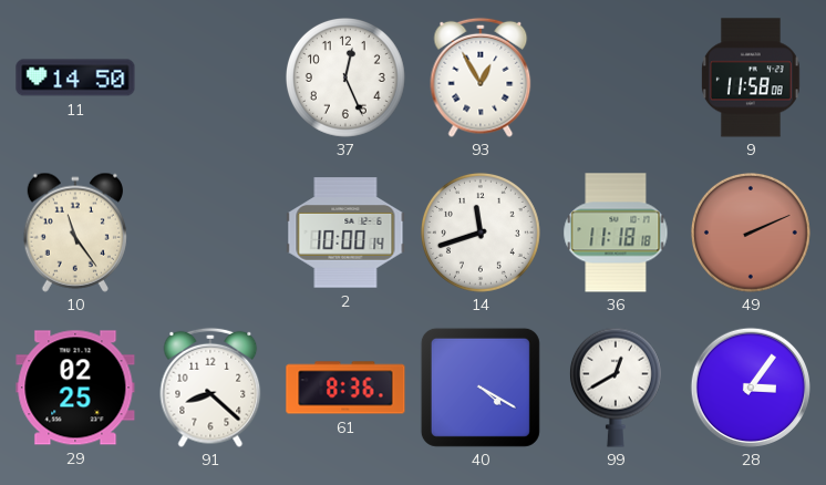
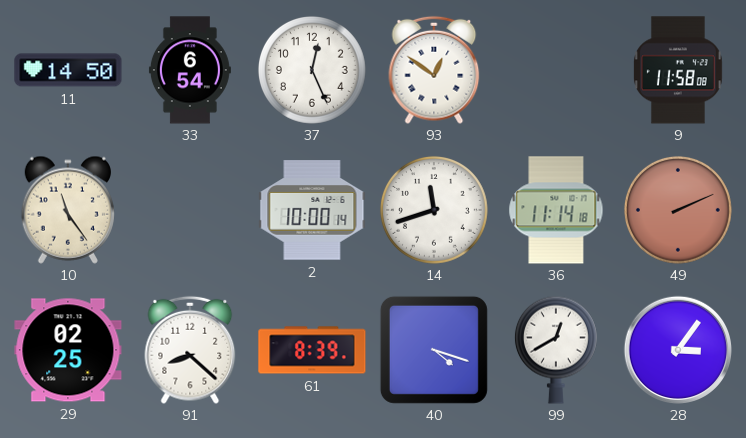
33: none -> 6:54 (190, 70)
93: 12:55 -> 12:51 (434, 70)
36: 11:18 -> 11:14 (556, 210)
61: 8:36 -> 8:39 (312, 350)
40: 4:20 -> 4:18 (434, 350)
